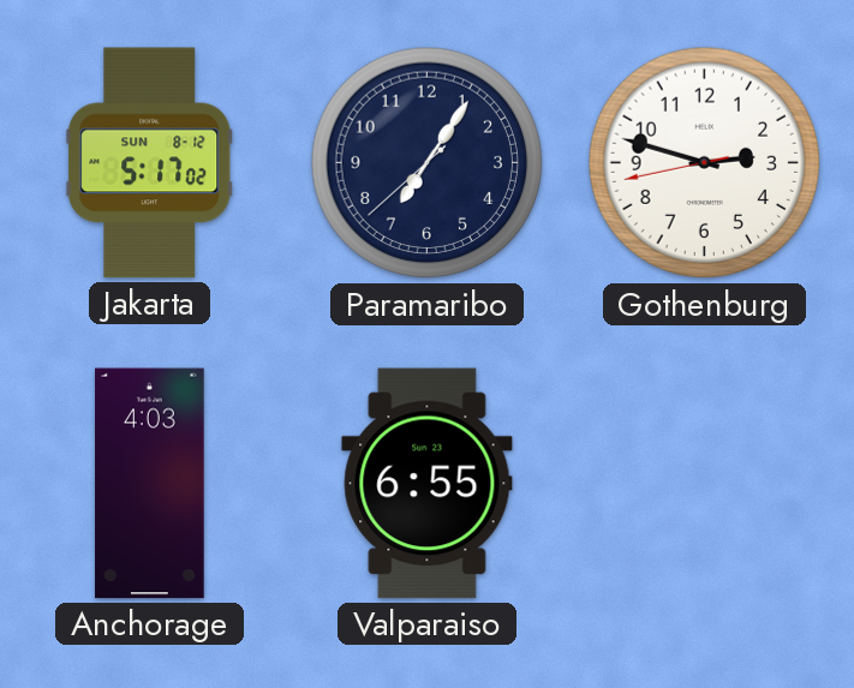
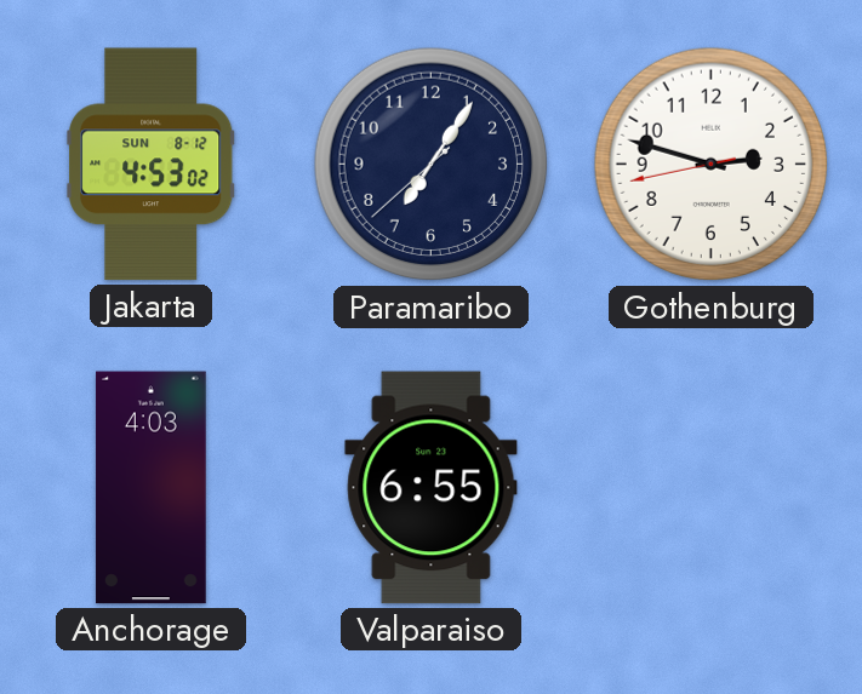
Jakarta: 5:17 -> 4:53 (152, 165)
